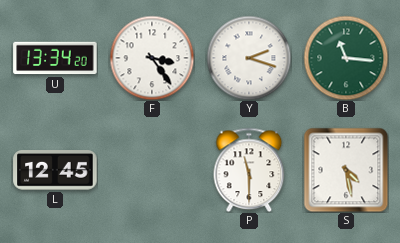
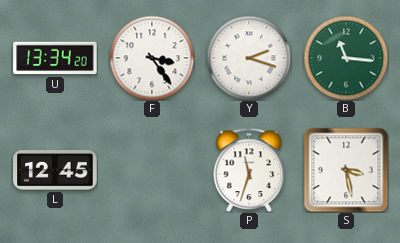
P: 11:30 -> 11:33 (249, 170)
S: 4:28 -> 3:28 (346, 170)
